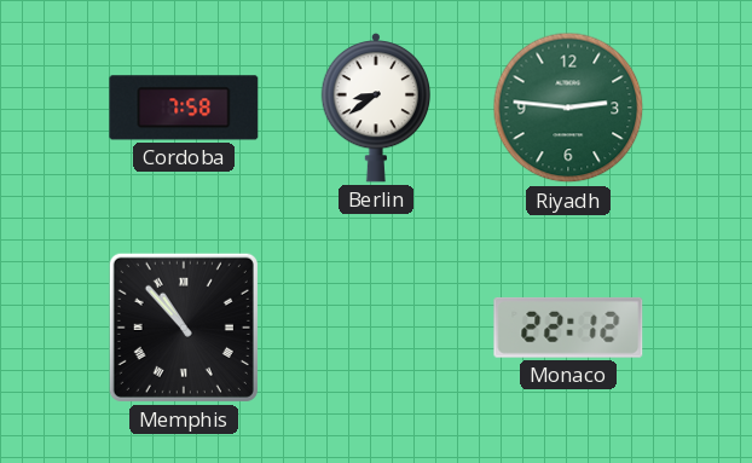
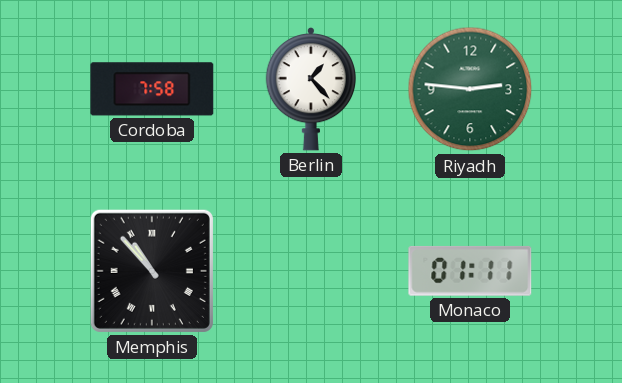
Berlin: 8:39 -> 1:23 (310, 89)
Monaco: 22:12 -> 01:11 (470, 271)
